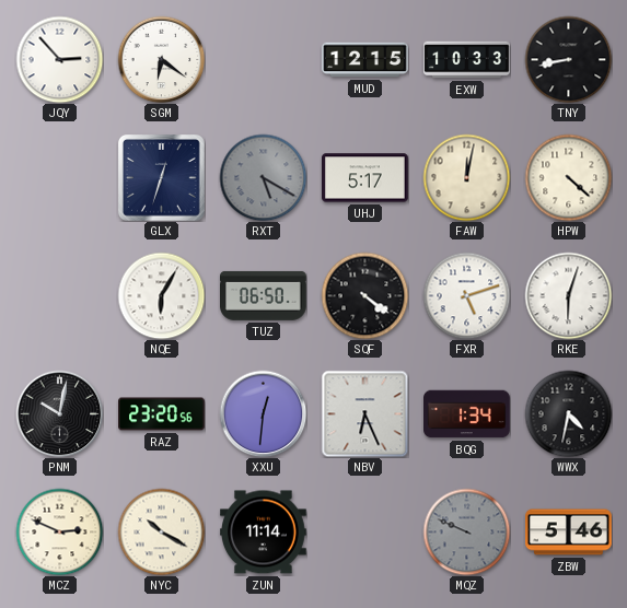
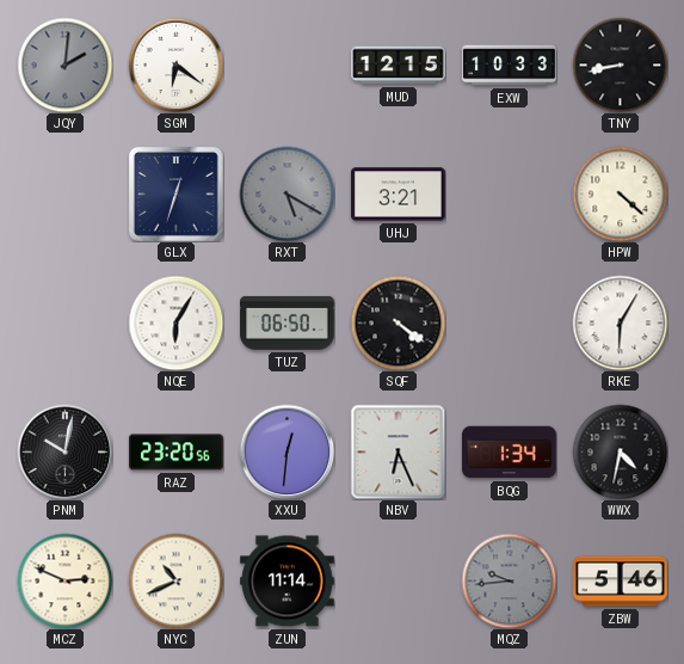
JQY: 2:53 -> 2:01 (64, 64)
JQY dial: white -> grey (64, 64)
UHJ: 5:17 -> 3:21 (399, 195)
FAW: 12:02 -> none (466, 177)
FXR: 5:12 -> none (466, 295)
RKE: 6:03 -> 6:05 (620, 322)
NYC: 10:20 -> 10:41 (175, 580)
MQZ: 9:49 -> 9:44 (509, 580)
